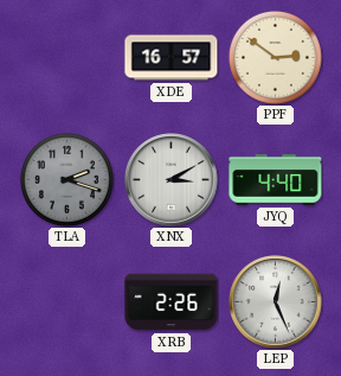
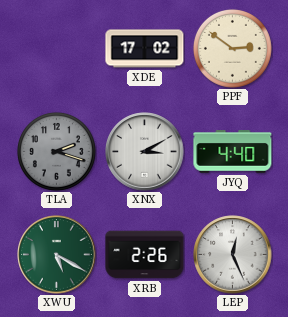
XDE: 16:57 -> 17:02 (145, 49)
XWU: none -> 5:20 (57, 255)
